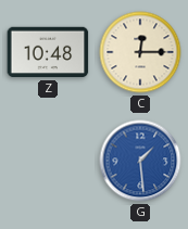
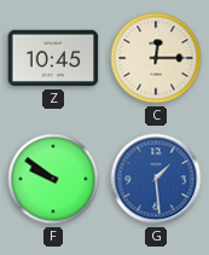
Z: 10:48 -> 10:45 (53, 58)
F: none -> 9:51 (53, 179)
